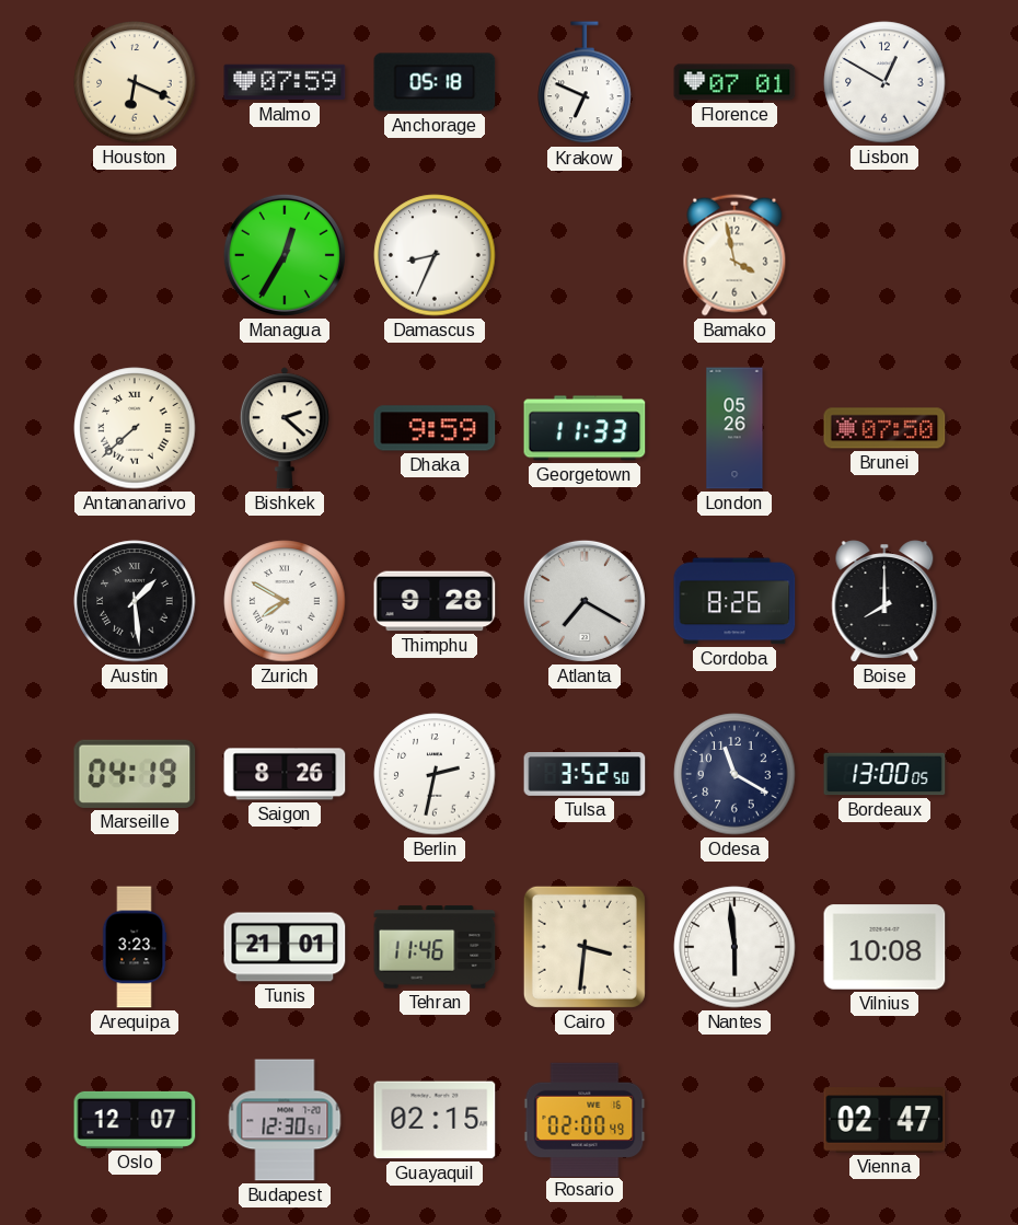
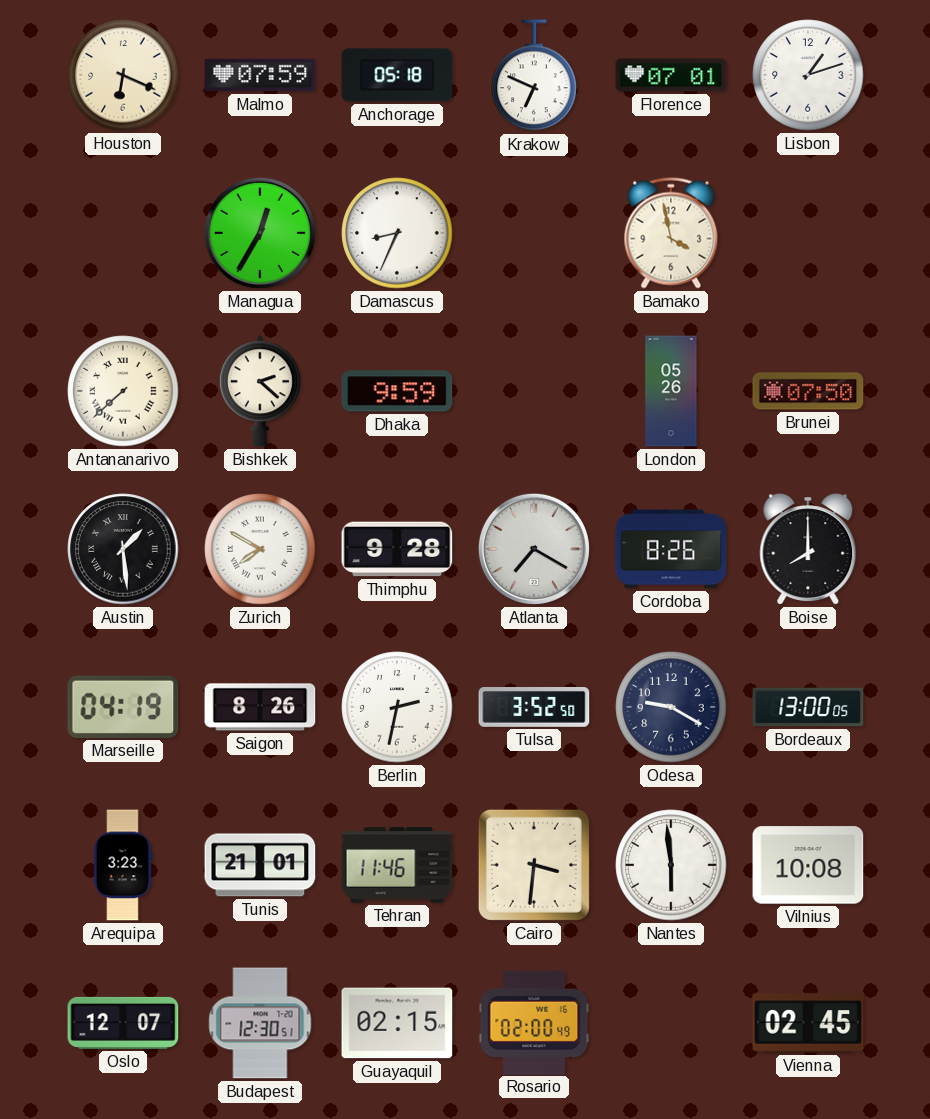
Lisbon: 12:50 -> 1:12 (808, 75)
Georgetown: 11:33 -> none (585, 428)
Odesa: 11:20 -> 9:20 (671, 707)
Vienna: 02:47 -> 02:45 (808, 1023)
